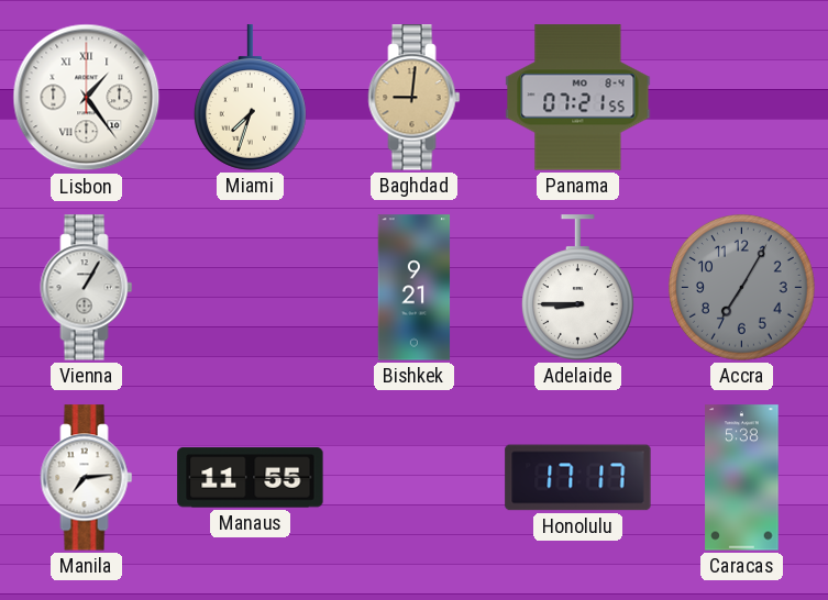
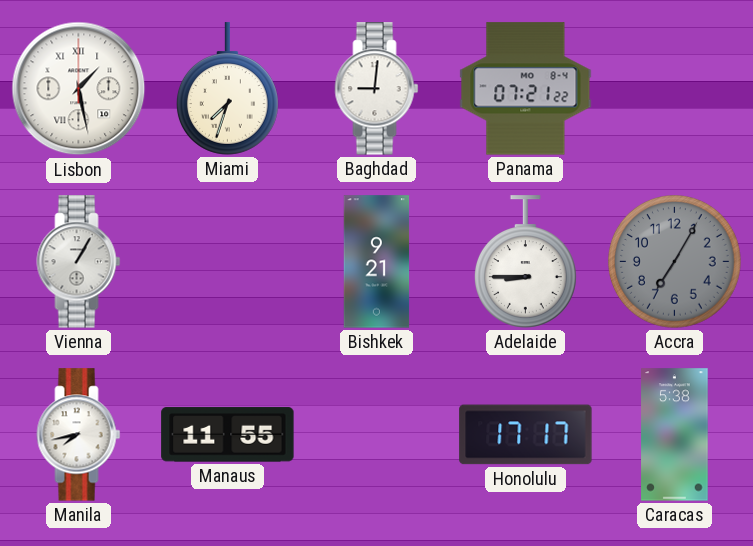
Lisbon: 1:24 -> 1:28 (79, 89)
Baghdad dial: champagne -> white (377, 89)
Panama: 07:21:55 -> 07:21:22 (526, 89)
Manila: 7:14 -> 7:43 (79, 435)
